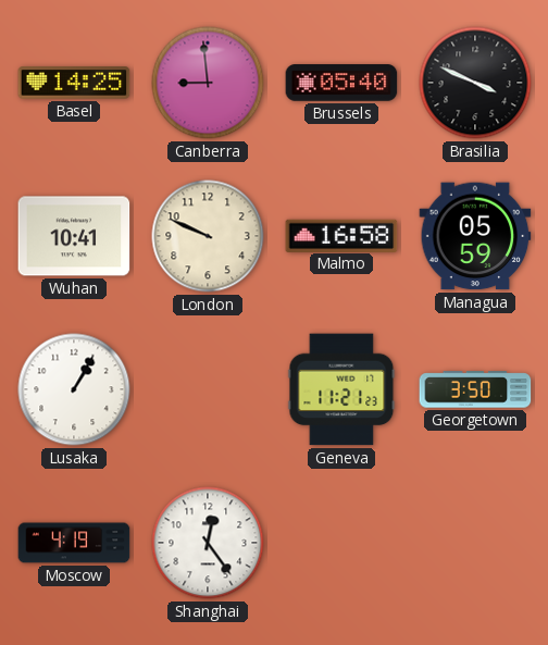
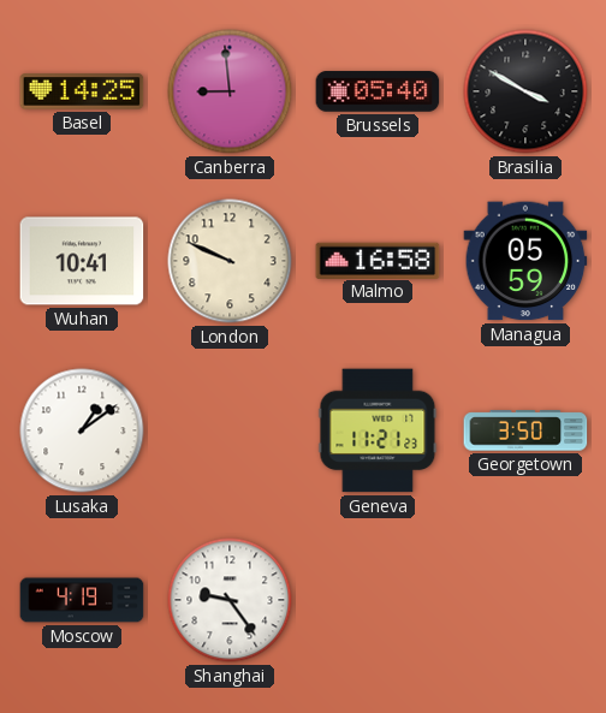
Brasilia: 3:49 -> 3:50 (525, 91)
Lusaka: 1:05 -> 1:09 (82, 430)
Shanghai: 12:24 -> 9:24 (230, 600)
